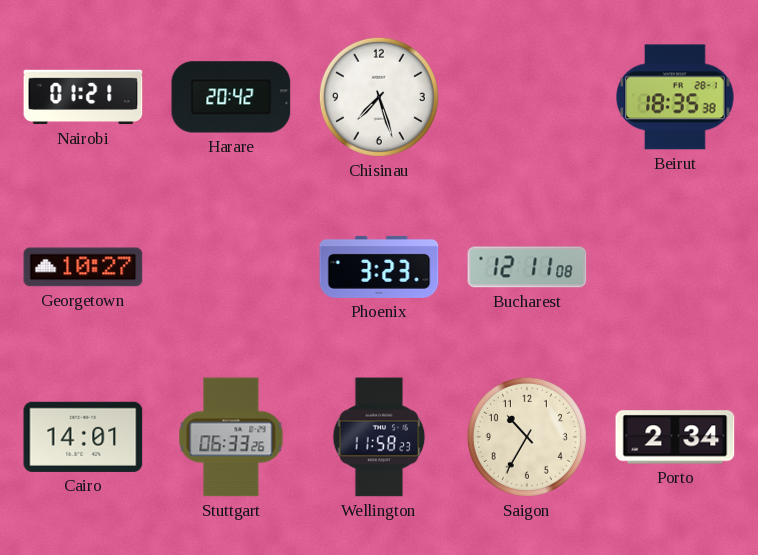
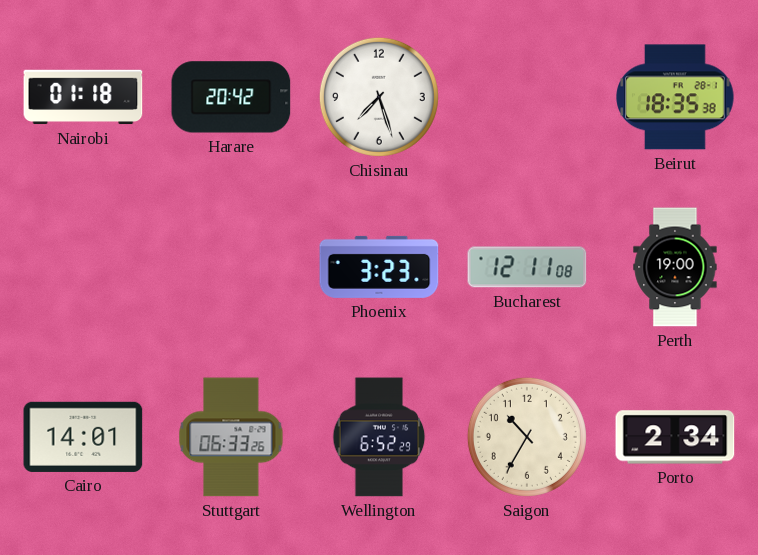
Nairobi: 01:21 -> 01:18 (83, 97)
Georgetown: 10:27 -> none (83, 267)
Perth: none -> 19:00 (675, 267)
Wellington: 11:58 -> 6:52 (379, 437)
